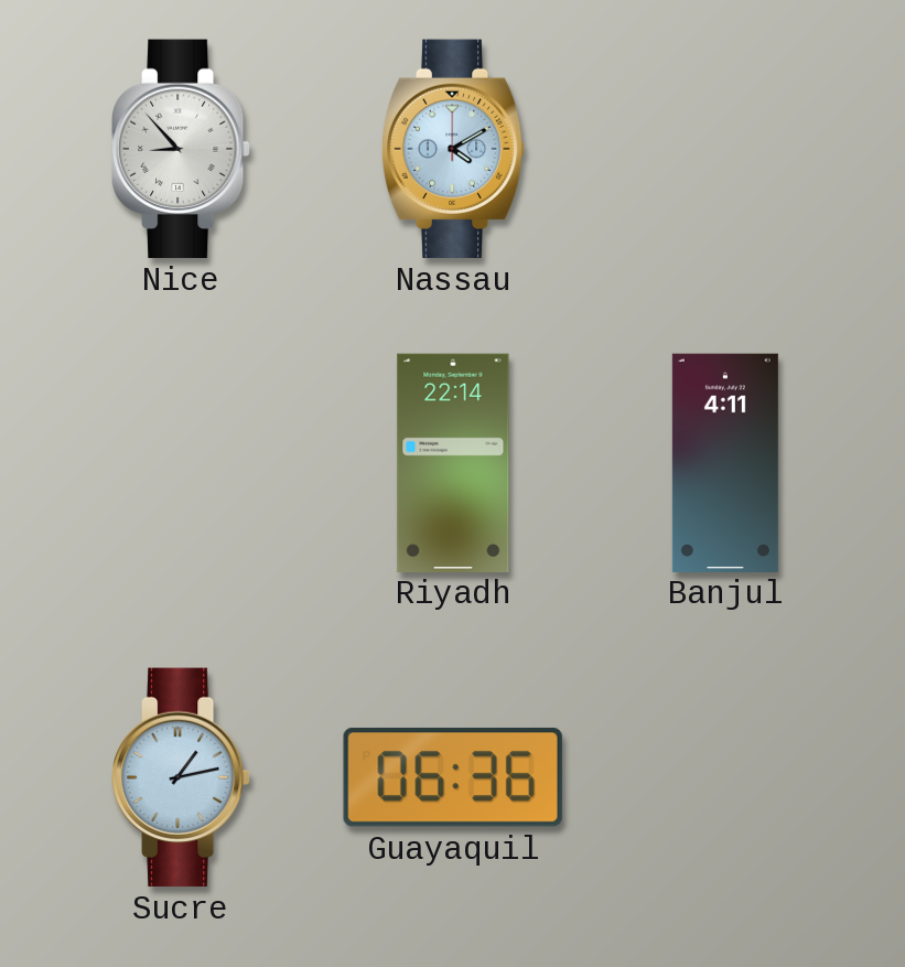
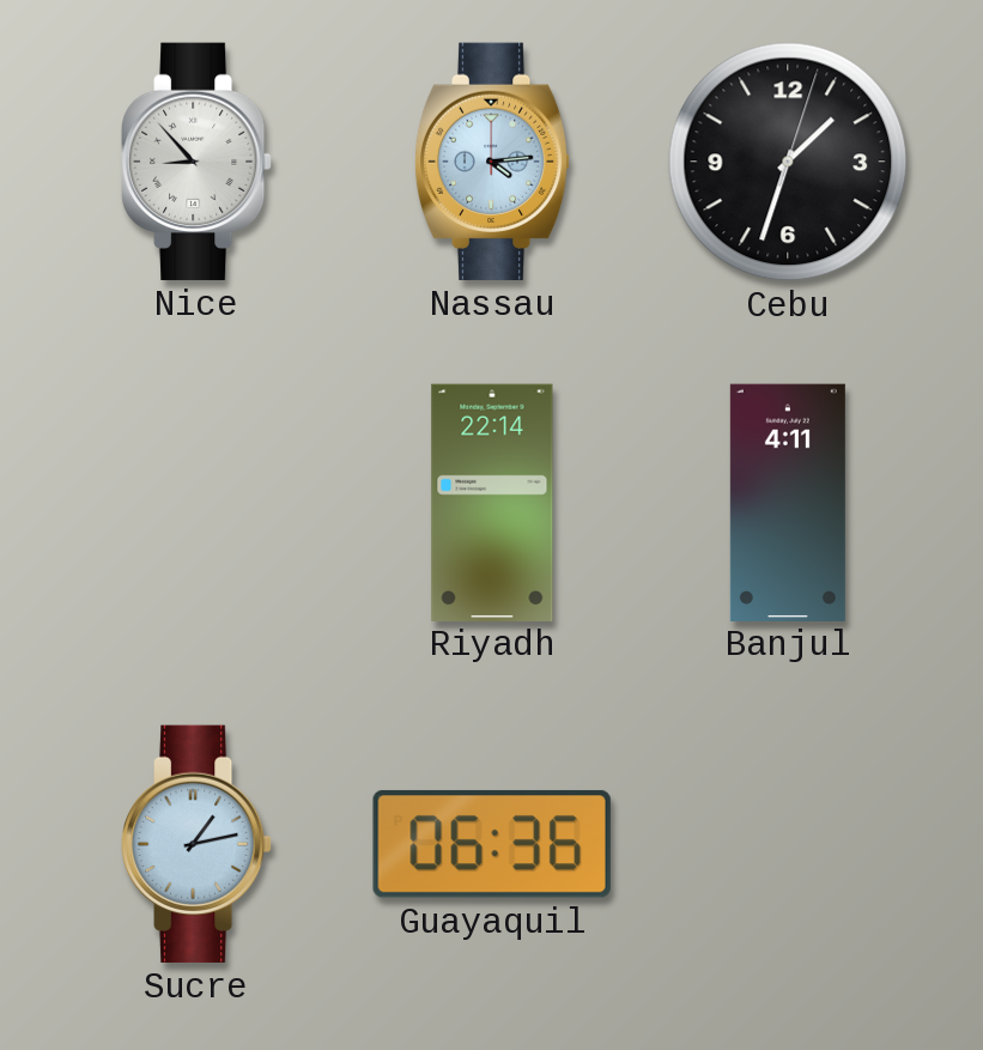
Nassau: 4:10 -> 4:14 (492, 162)
Cebu: none -> 1:33 (788, 162)
